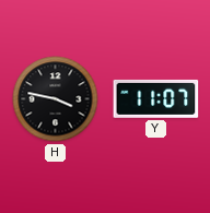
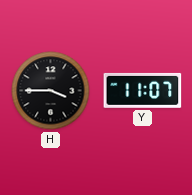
H: 3:47 -> 3:45 (51, 91)
